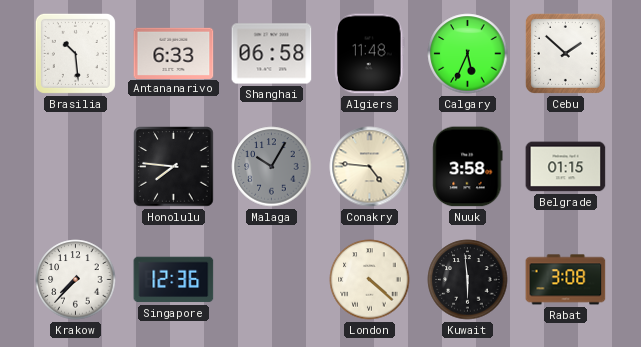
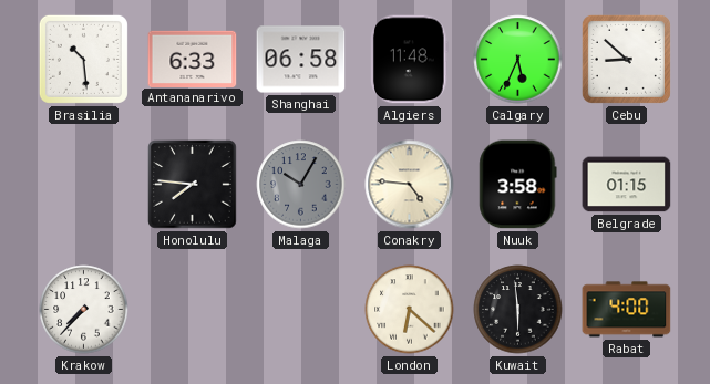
Cebu: 1:52 -> 8:52 (626, 59)
Singapore: 12:36 -> none (174, 280)
London: 4:22 -> 6:22 (410, 310)
Rabat: 3:08 -> 4:00 (627, 310)
